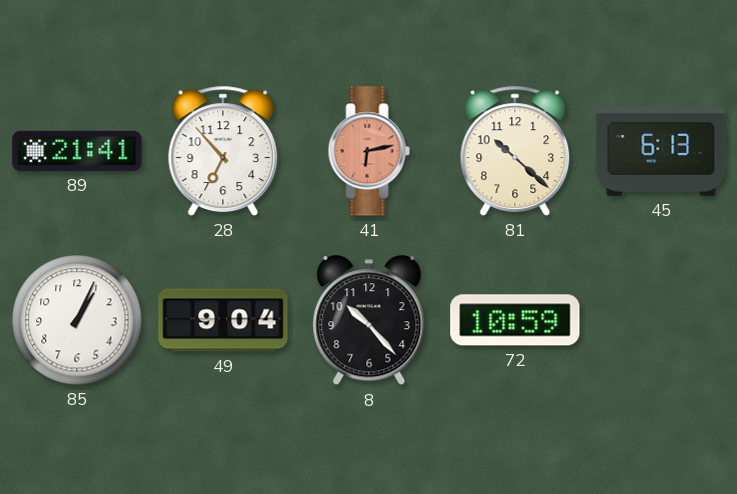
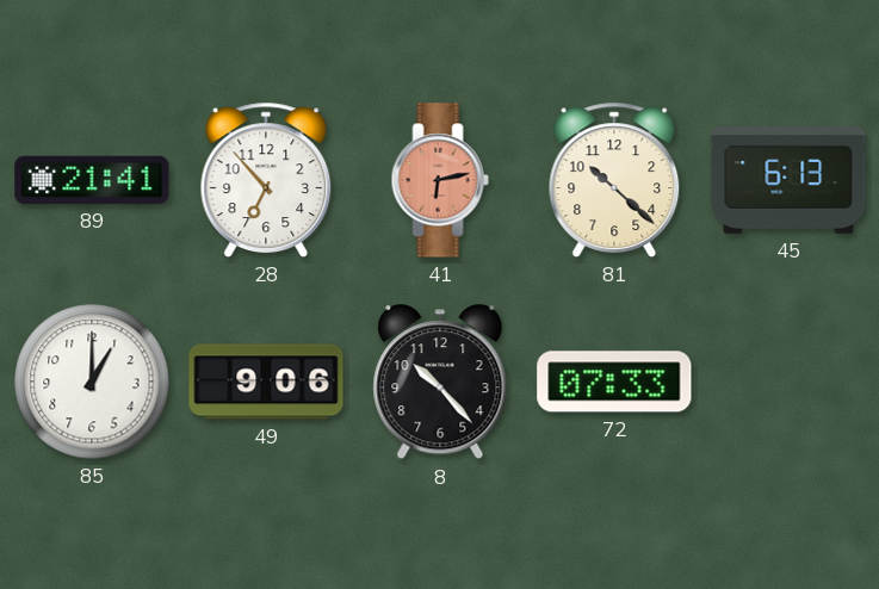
85: 1:04 -> 1:00 (92, 382)
49: 9:04 -> 9:06 (266, 382)
72: 10:59 -> 07:33 (614, 382)
